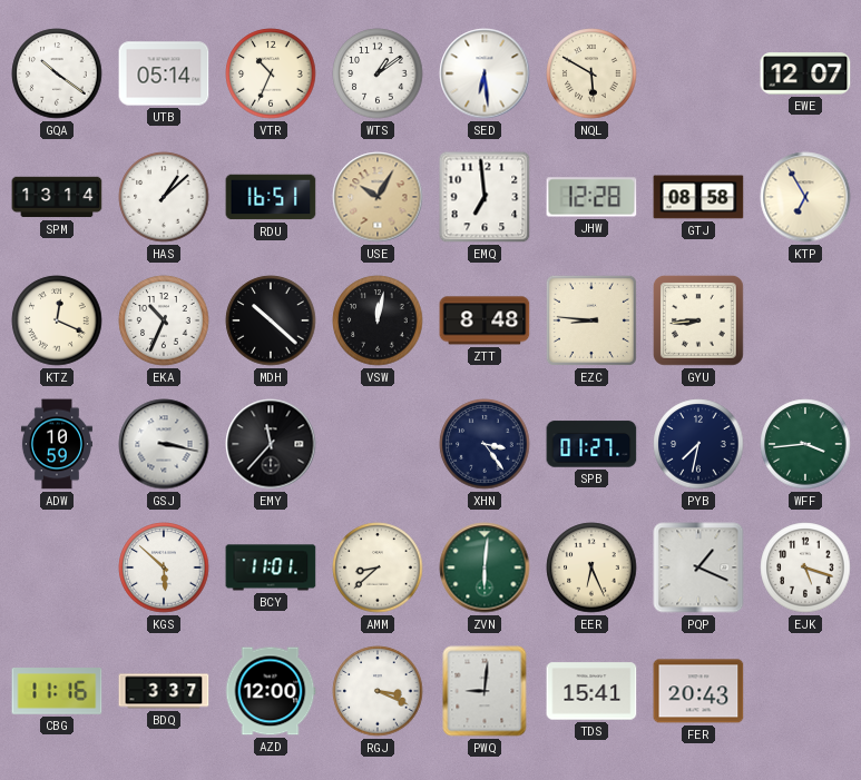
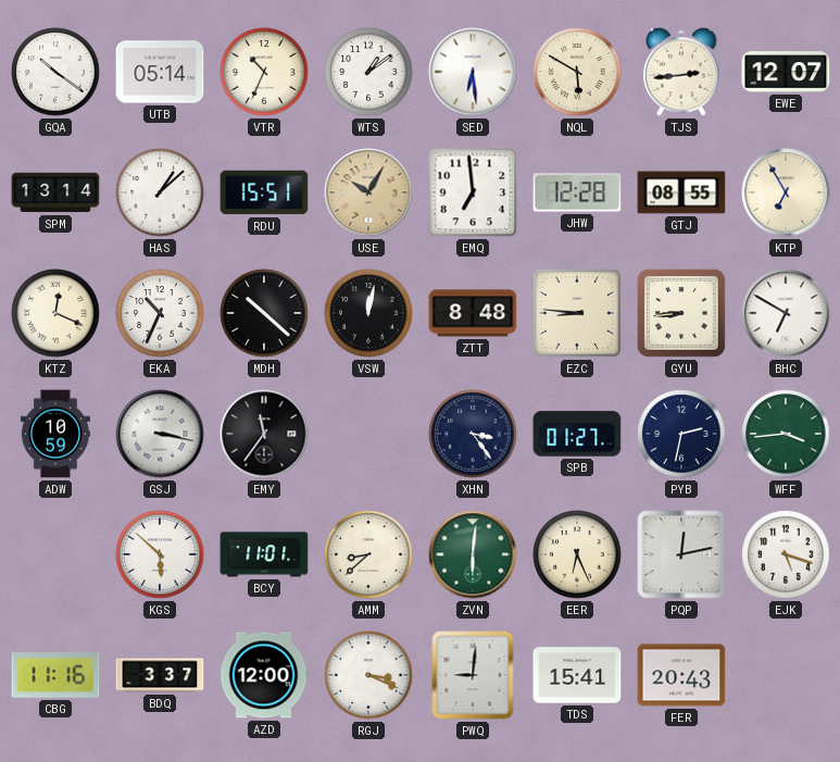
TJS: none -> 2:44 (681, 72)
RDU: 16:51 -> 15:51 (264, 192)
GTJ: 08:58 -> 08:55 (681, 192)
BHC: none -> 6:50 (786, 313)
EMY: 11:37 -> 11:36 (264, 434)
PYB: 7:32 -> 2:32 (681, 434)
PQP: 1:19 -> 12:13 (681, 554)
